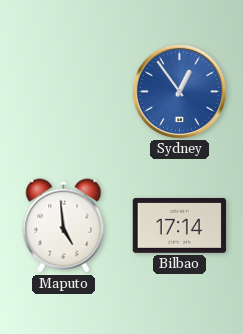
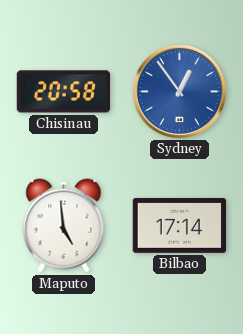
Chisinau: none -> 20:58 (64, 92)
